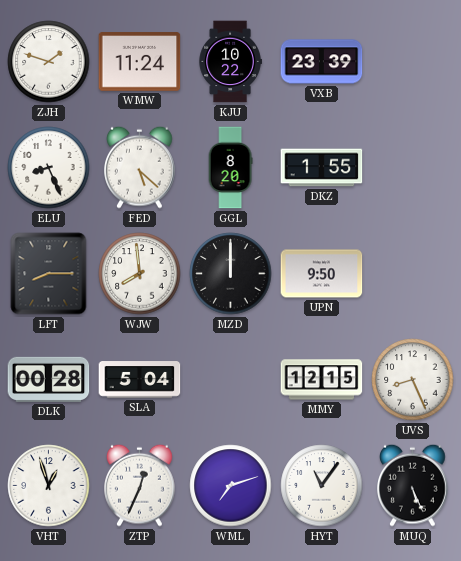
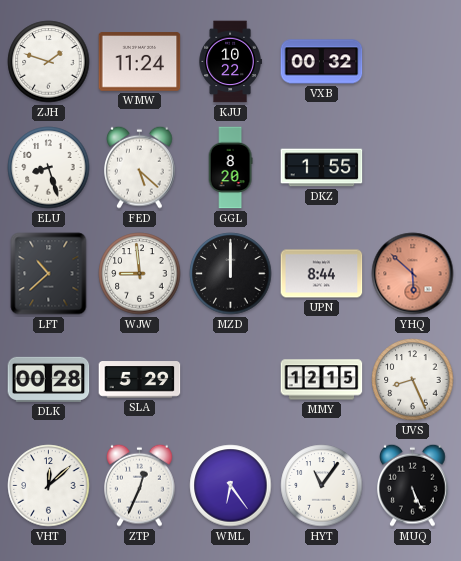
VXB: 23:39 -> 00:32 (322, 62)
ELU: 8:26 -> 8:27 (49, 168)
LFT: 8:15 -> 10:38 (49, 274)
WJW: 7:59 -> 8:59 (140, 274)
UPN: 9:50 -> 8:44 (322, 274)
YHQ: none -> 5:52 (413, 274)
SLA: 5:04 -> 5:29 (140, 380)
VHT: 12:57 -> 12:08 (49, 486)
WML: 7:12 -> 6:24 (231, 486)
